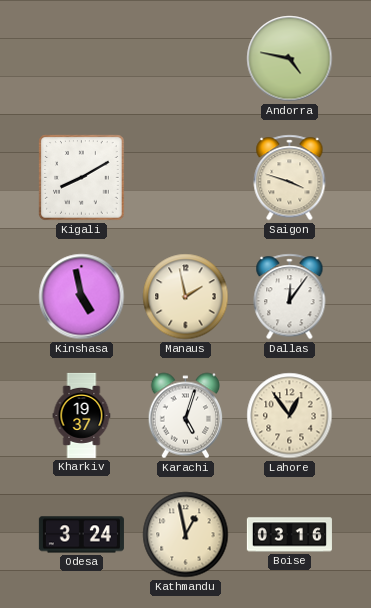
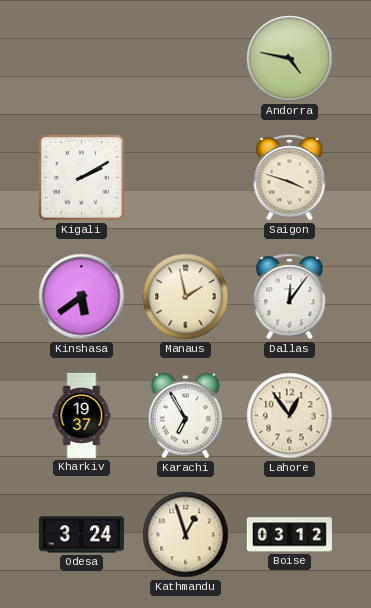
Kigali: 8:10 -> 2:10 (82, 178)
Kinshasa: 4:58 -> 5:39 (82, 297)
Karachi: 5:03 -> 6:55 (186, 416)
Kathmandu: 12:58 -> 12:57 (186, 535)
Boise: 03:16 -> 03:12 (289, 535)
